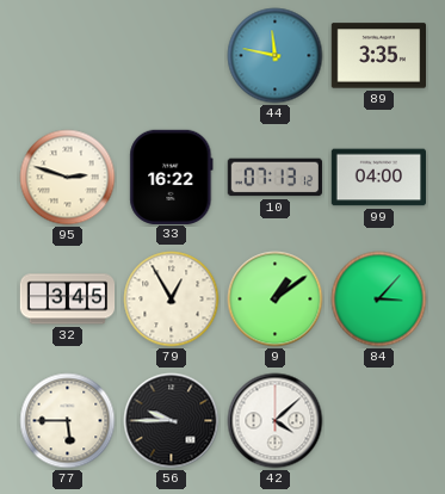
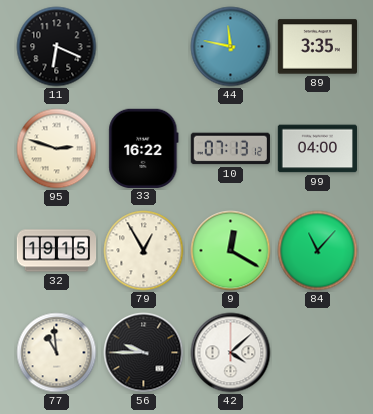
11: none -> 6:19 (57, 47)
32: 3:45 -> 19:15 (57, 251)
9: 1:09 -> 12:20 (231, 251)
84: 3:07 -> 11:07 (318, 251)
77: 5:45 -> 10:59 (57, 353)
